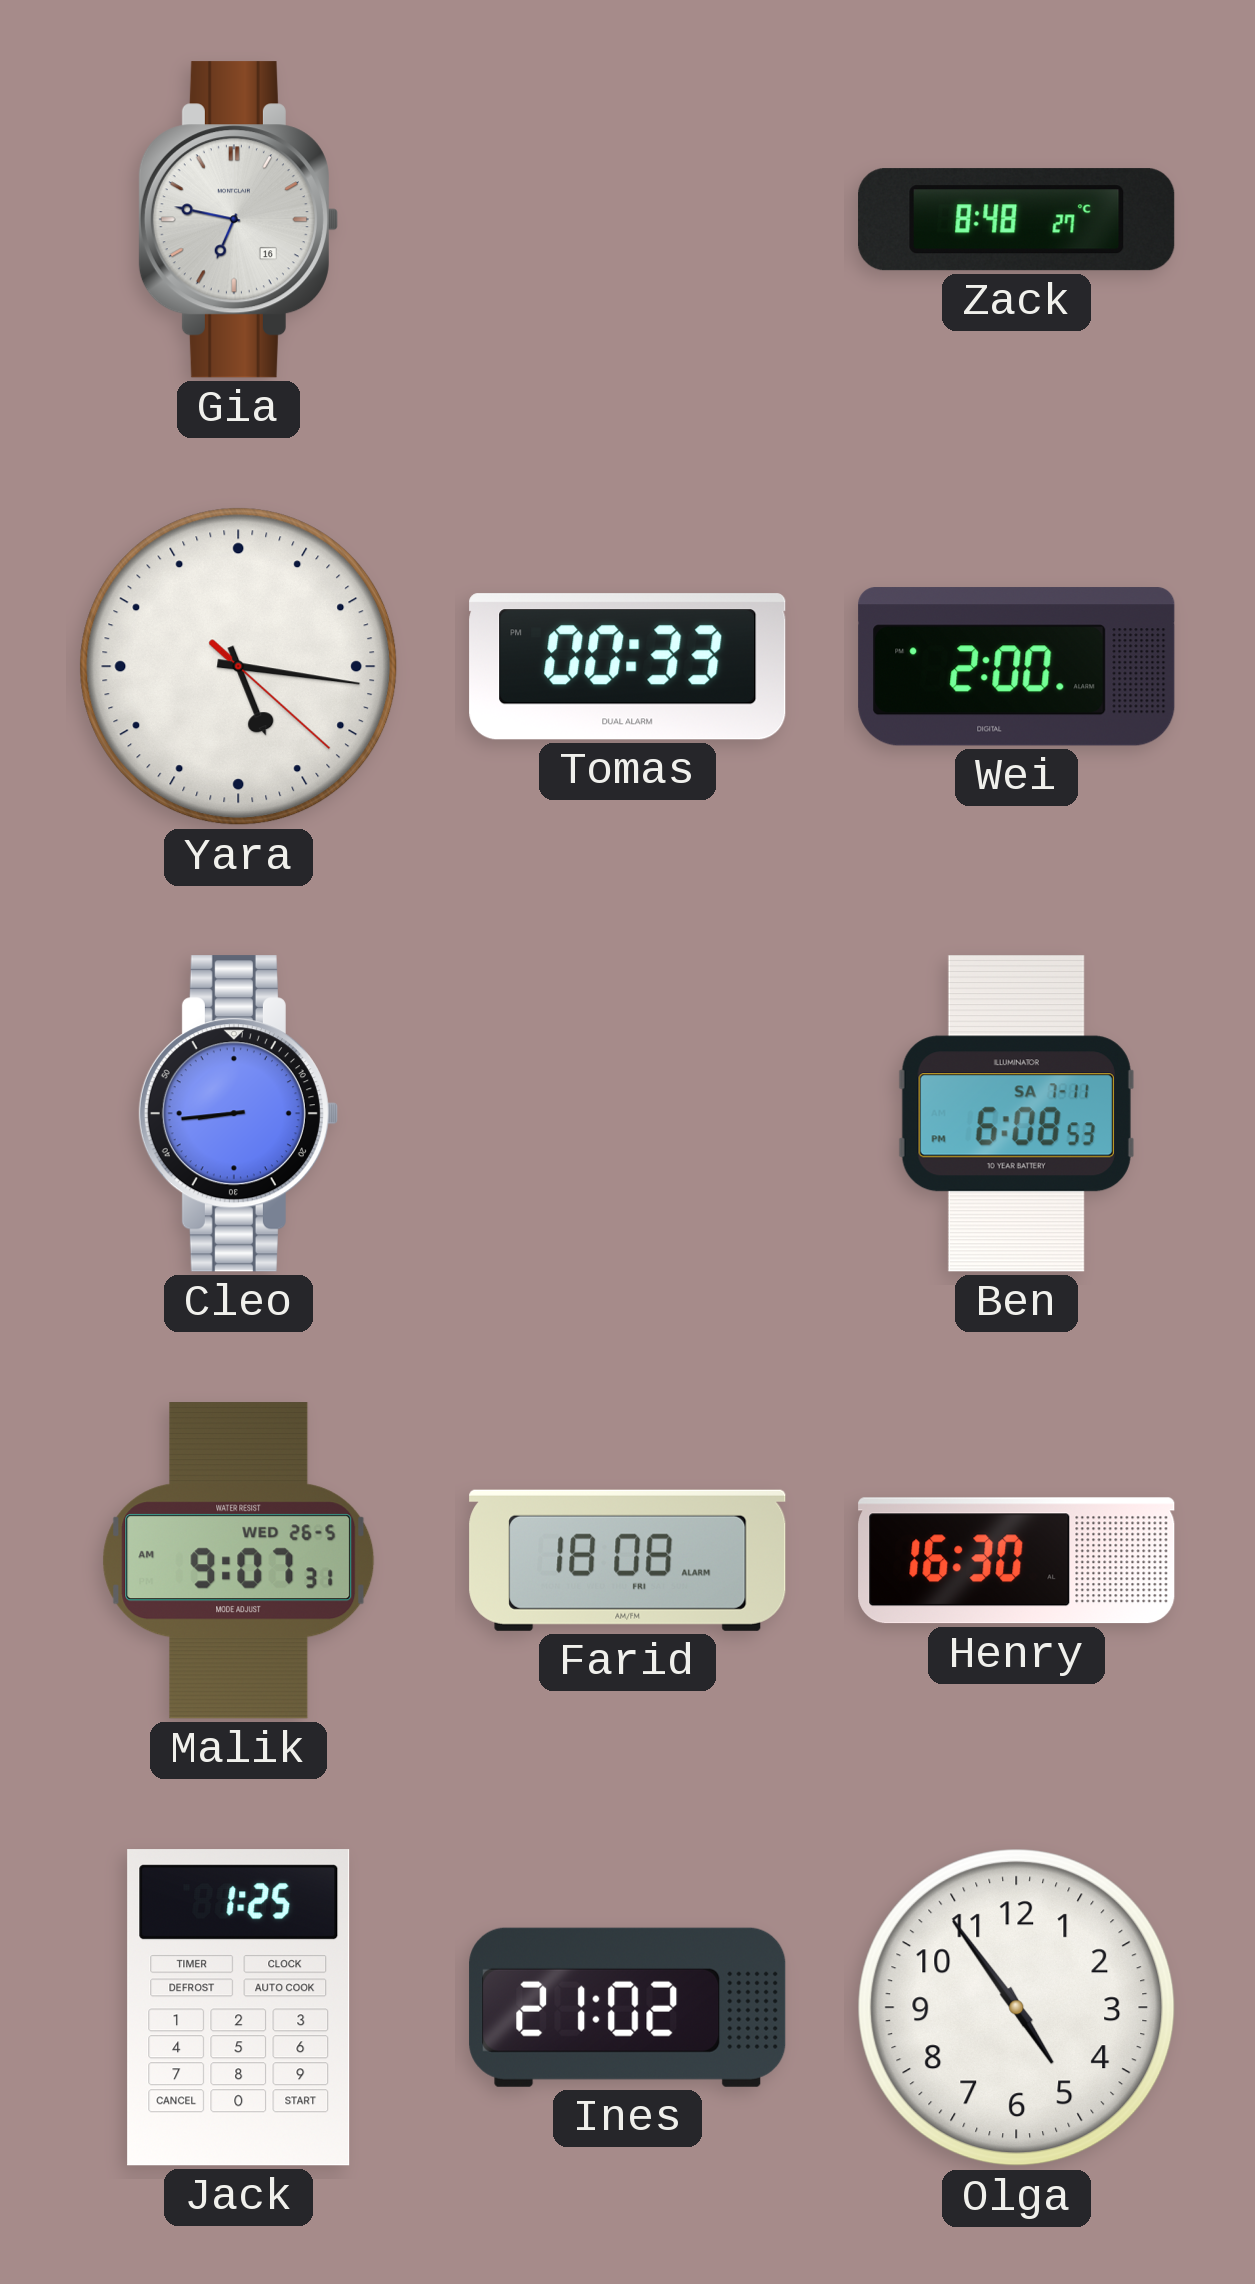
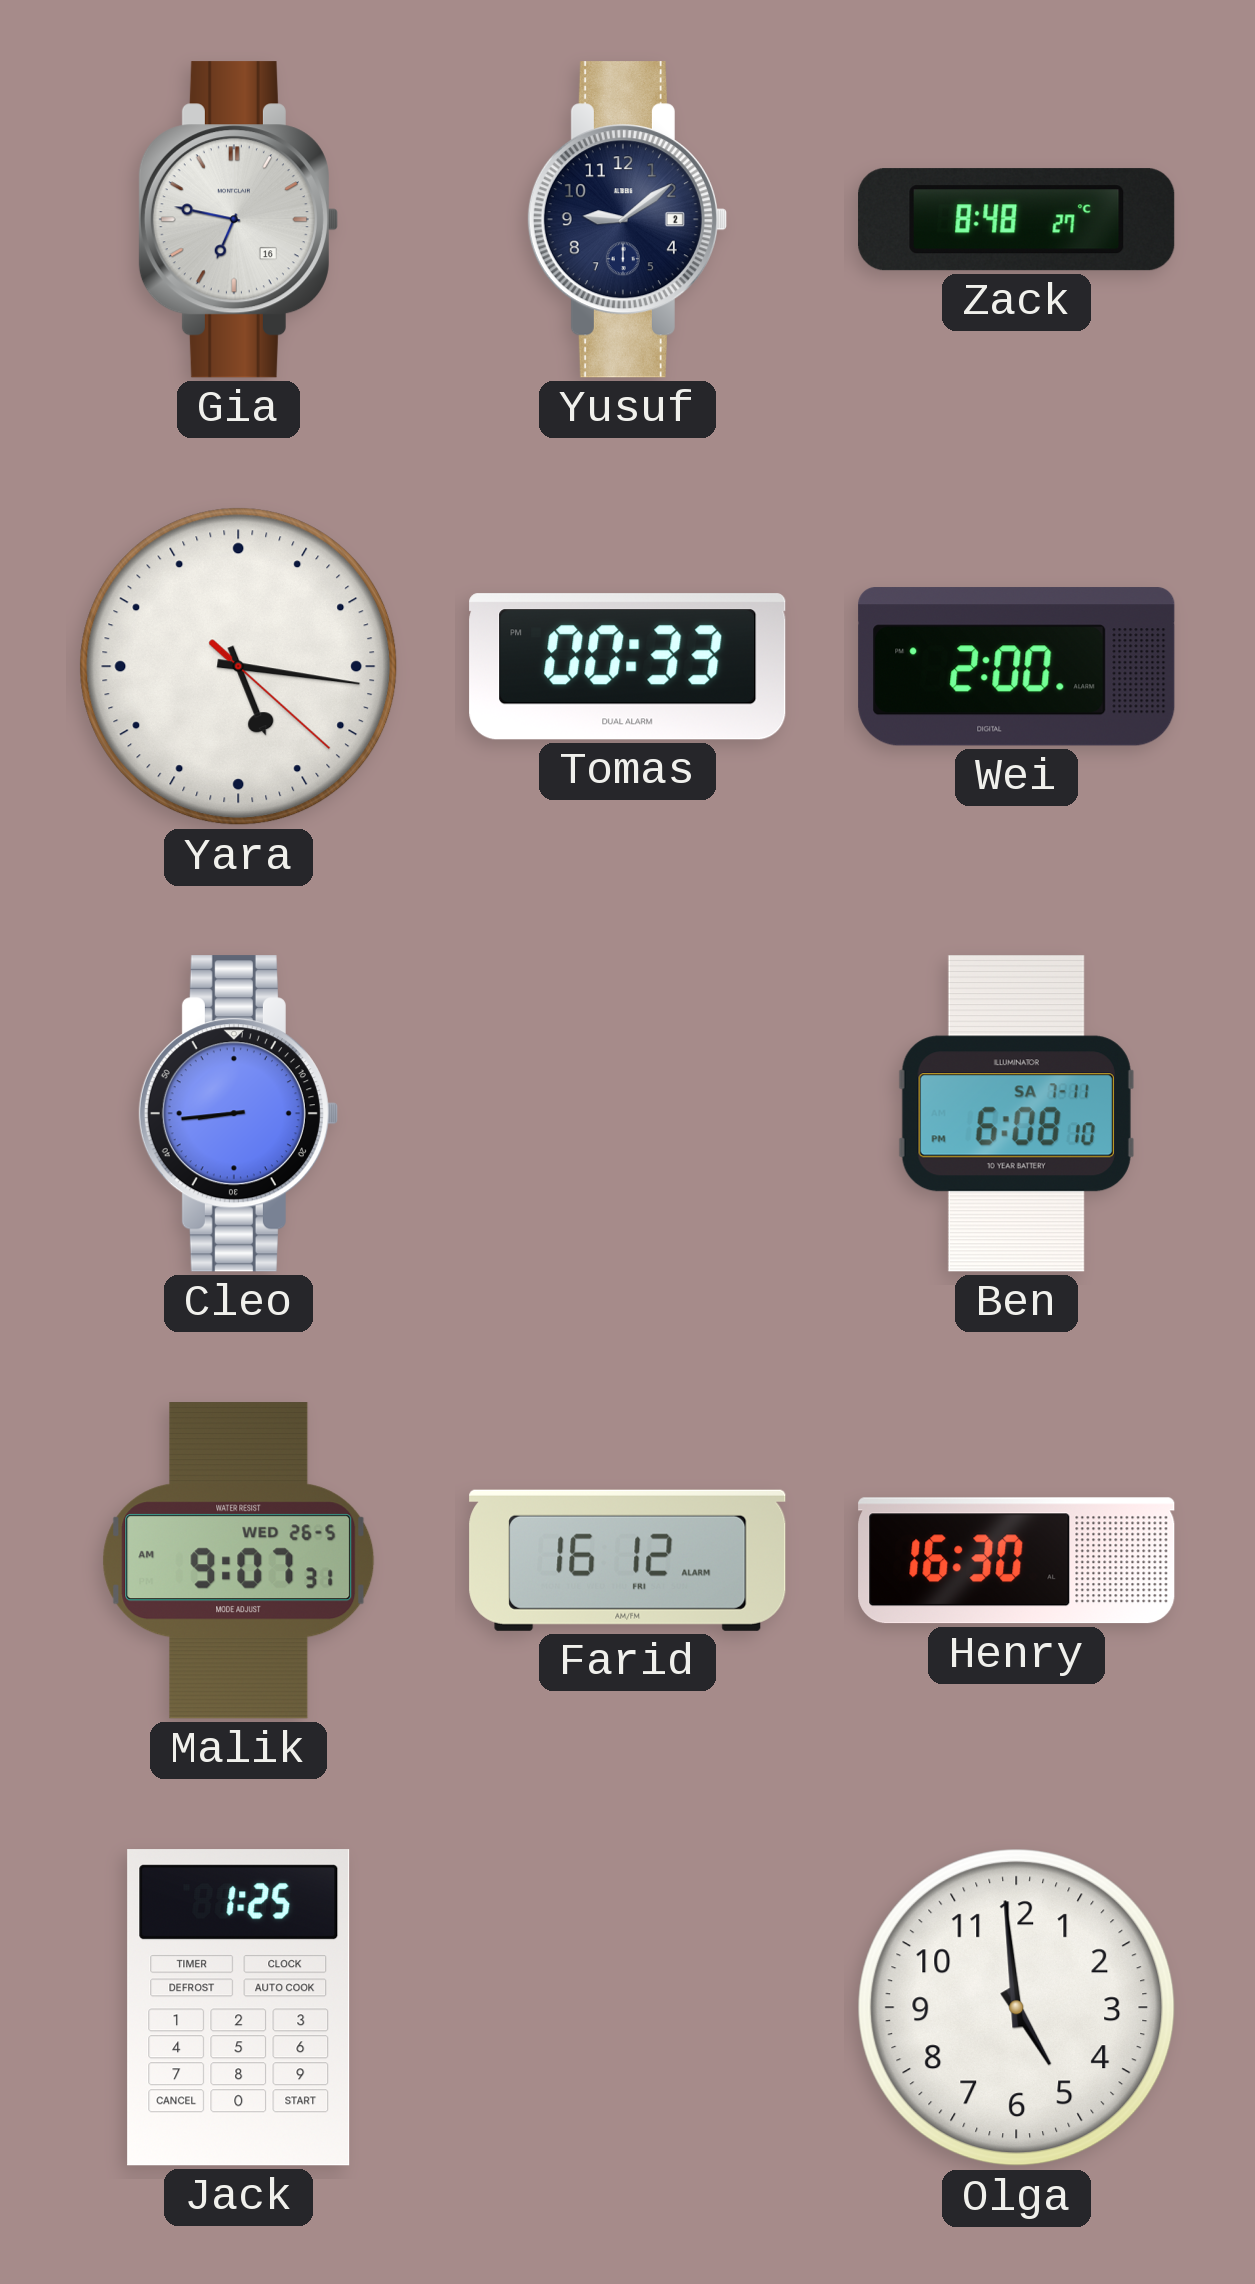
Yusuf: none -> 9:09 (627, 220)
Ben: 6:08:53 PM -> 6:08:10 PM (1016, 1114)
Farid: 18:08 -> 16:12 (628, 1560)
Ines: 21:02 -> none (628, 2007)
Olga: 4:54 -> 4:59 (1017, 2008)
